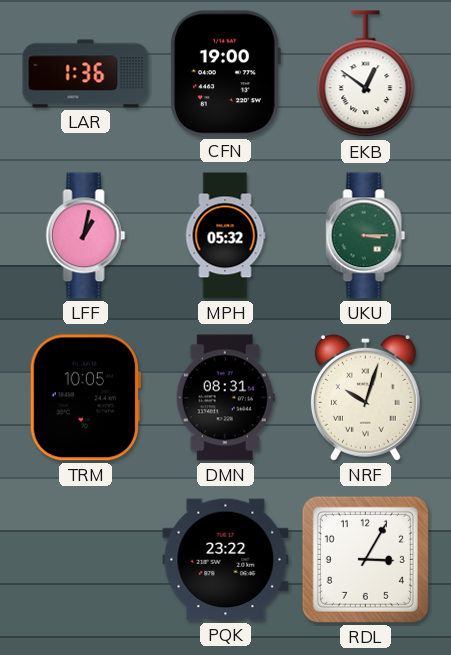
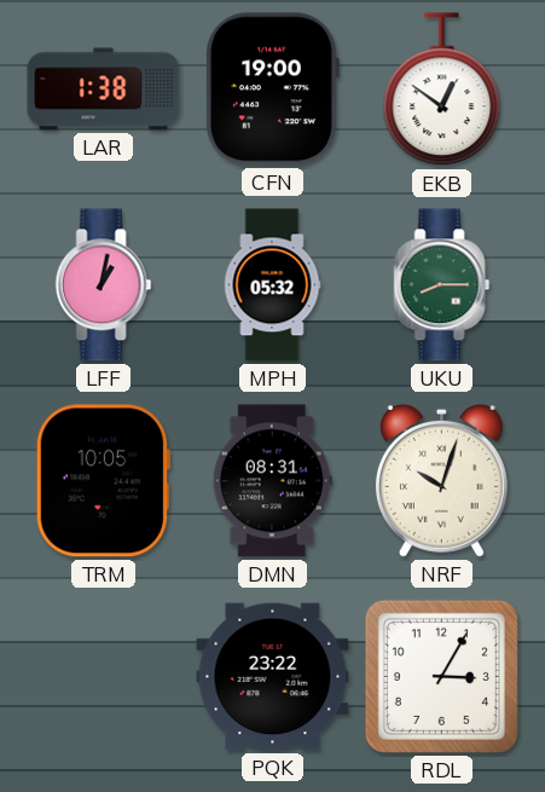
LAR: 1:36 -> 1:38 (104, 89)
UKU: 3:15 -> 8:15 (442, 285)
